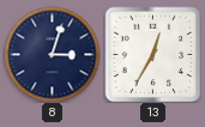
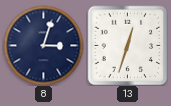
13: 12:35 -> 12:33 (127, 45)
